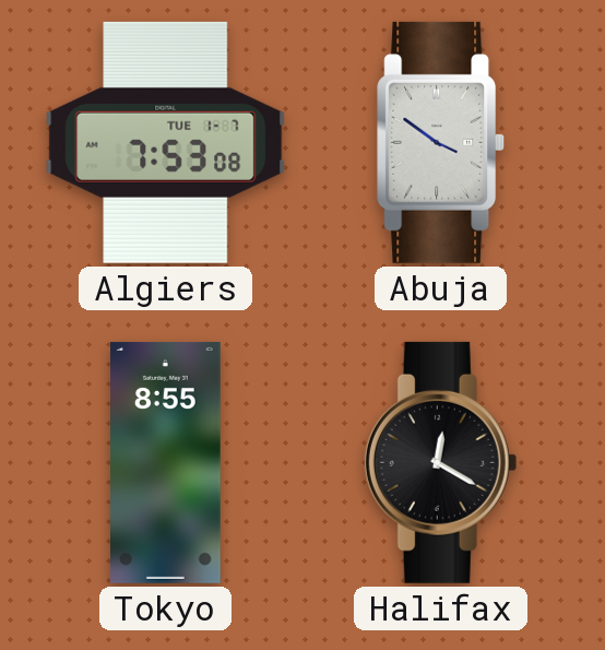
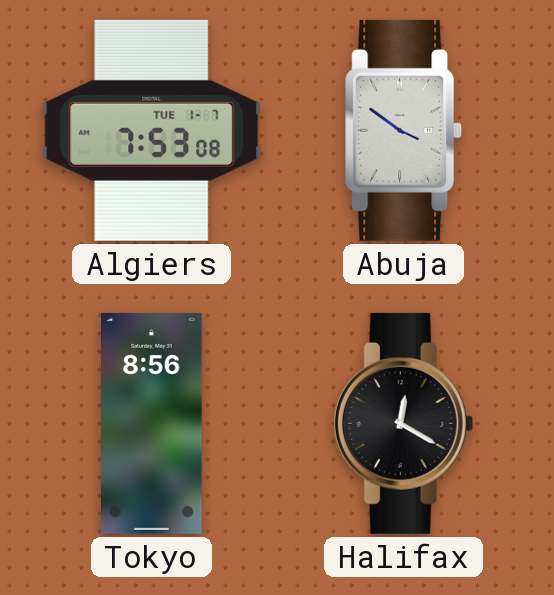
Tokyo: 8:55 -> 8:56 (152, 423)
